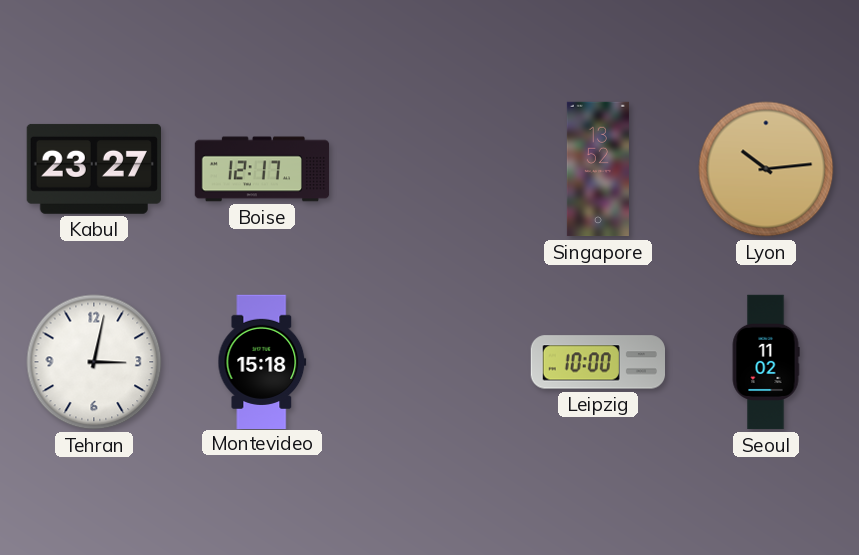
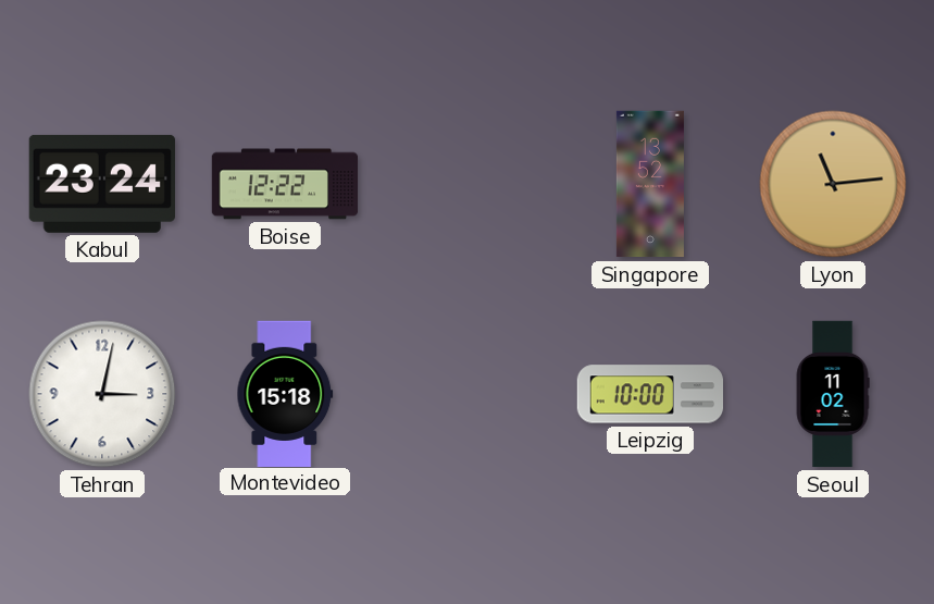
Kabul: 23:27 -> 23:24 (102, 184)
Boise: 12:17 -> 12:22 (285, 184)
Lyon: 10:14 -> 11:14 (833, 184)
